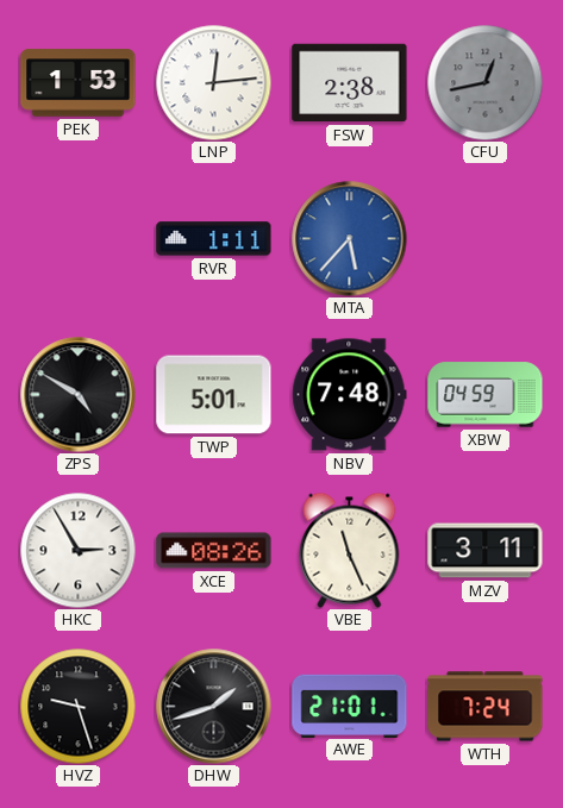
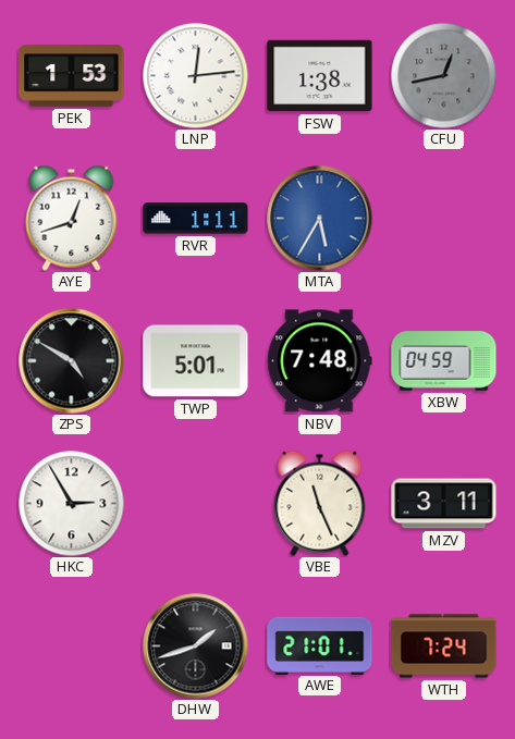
FSW: 2:38 -> 1:38 (320, 76)
AYE: none -> 12:42 (72, 218)
MTA: 5:37 -> 5:35 (320, 219)
XCE: 08:26 -> none (214, 551)
HVZ: 9:27 -> none (77, 706)
